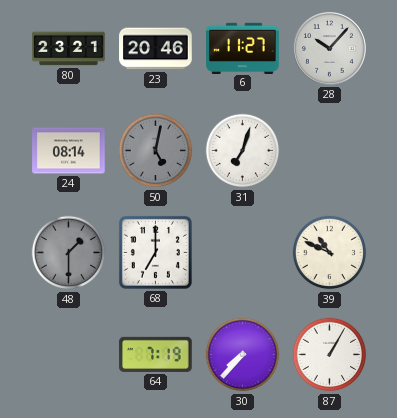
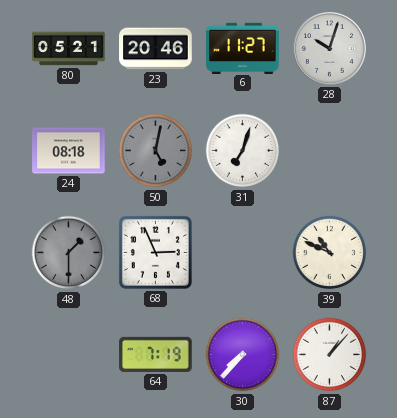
80: 23:21 -> 05:21 (69, 49)
28: 10:07 -> 10:03 (329, 48)
24: 08:14 -> 08:18 (69, 151)
68: 7:00 -> 2:56 (155, 252)
87: 1:05 -> 1:07 (330, 355)
